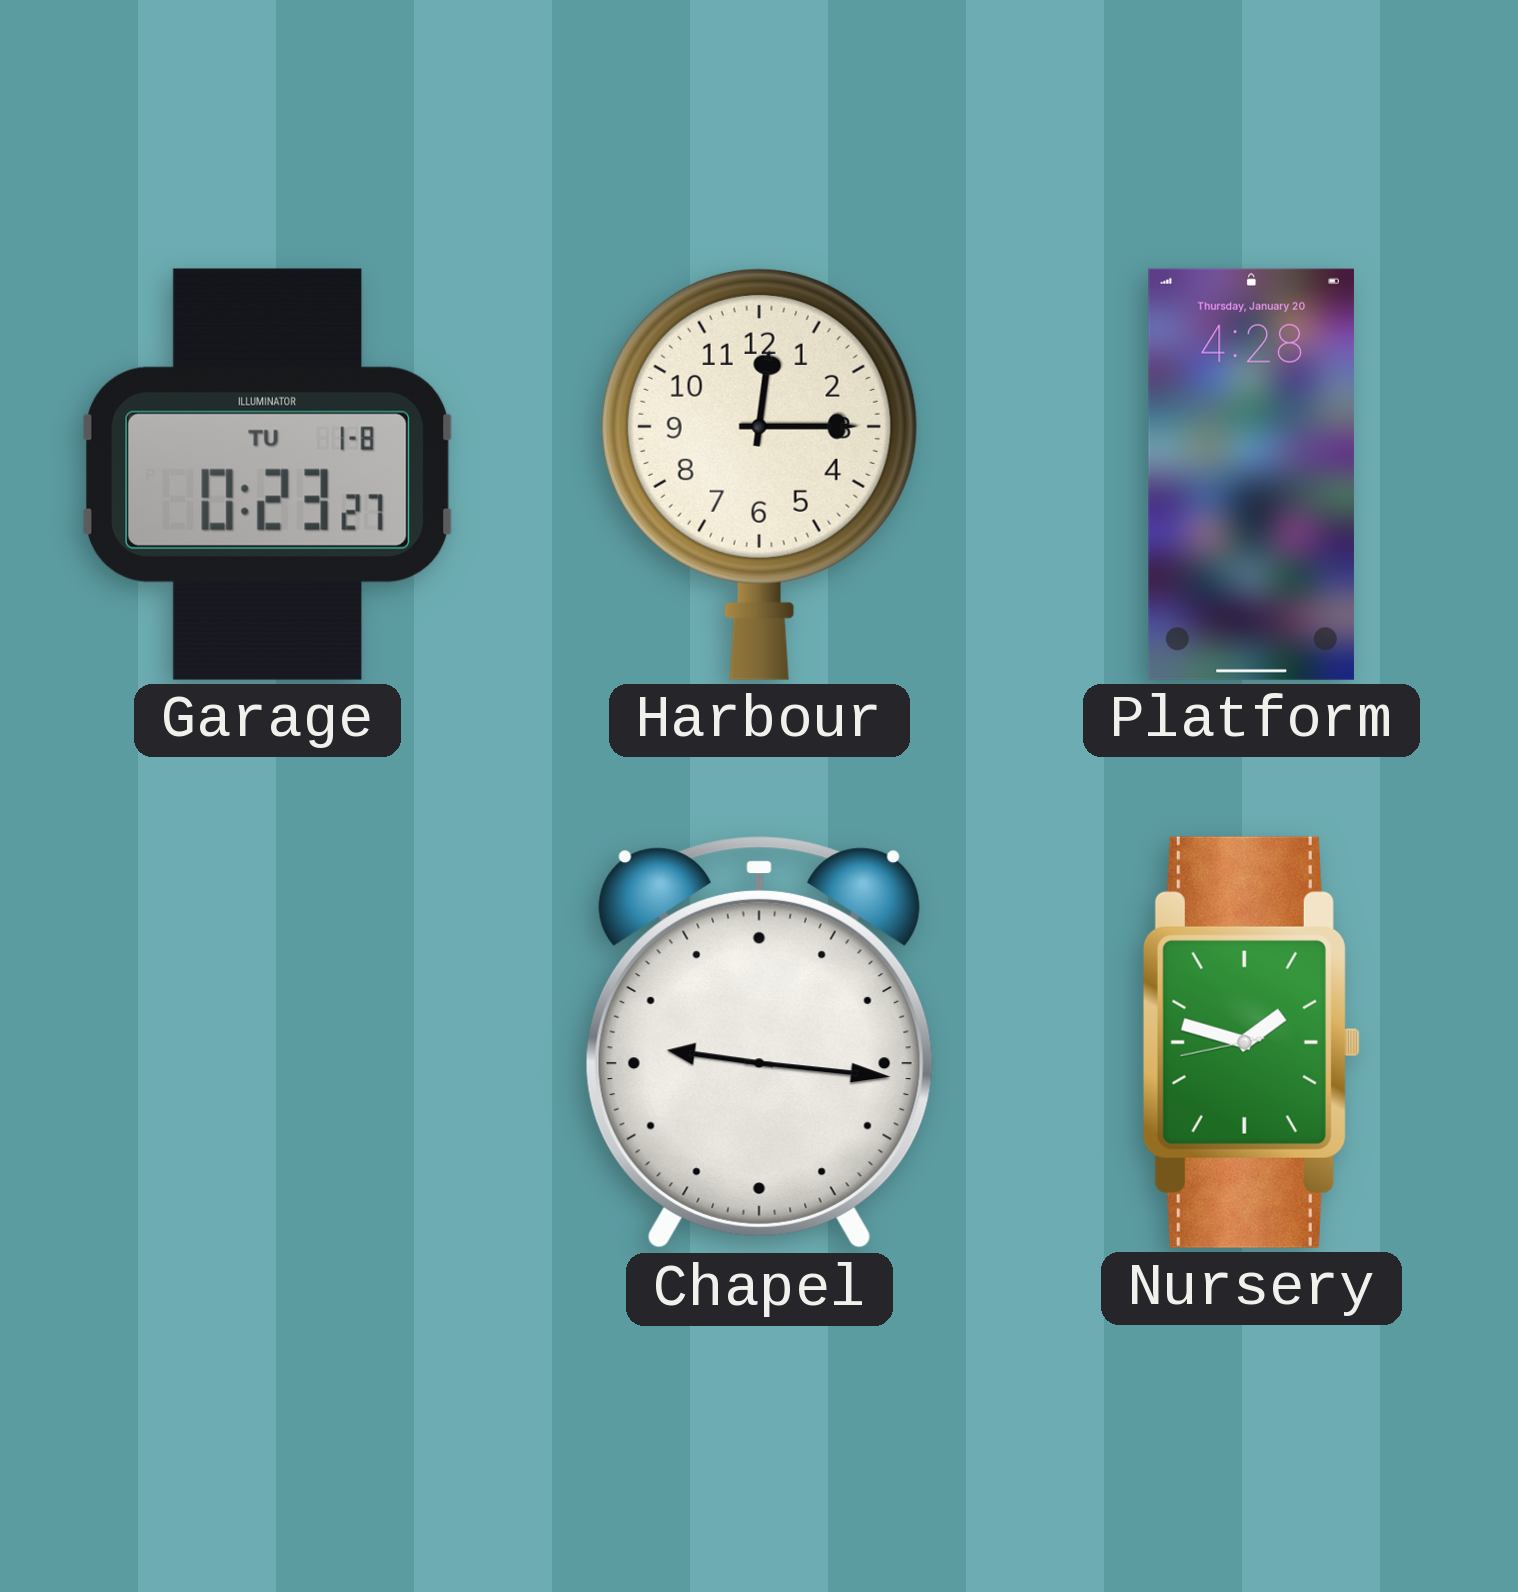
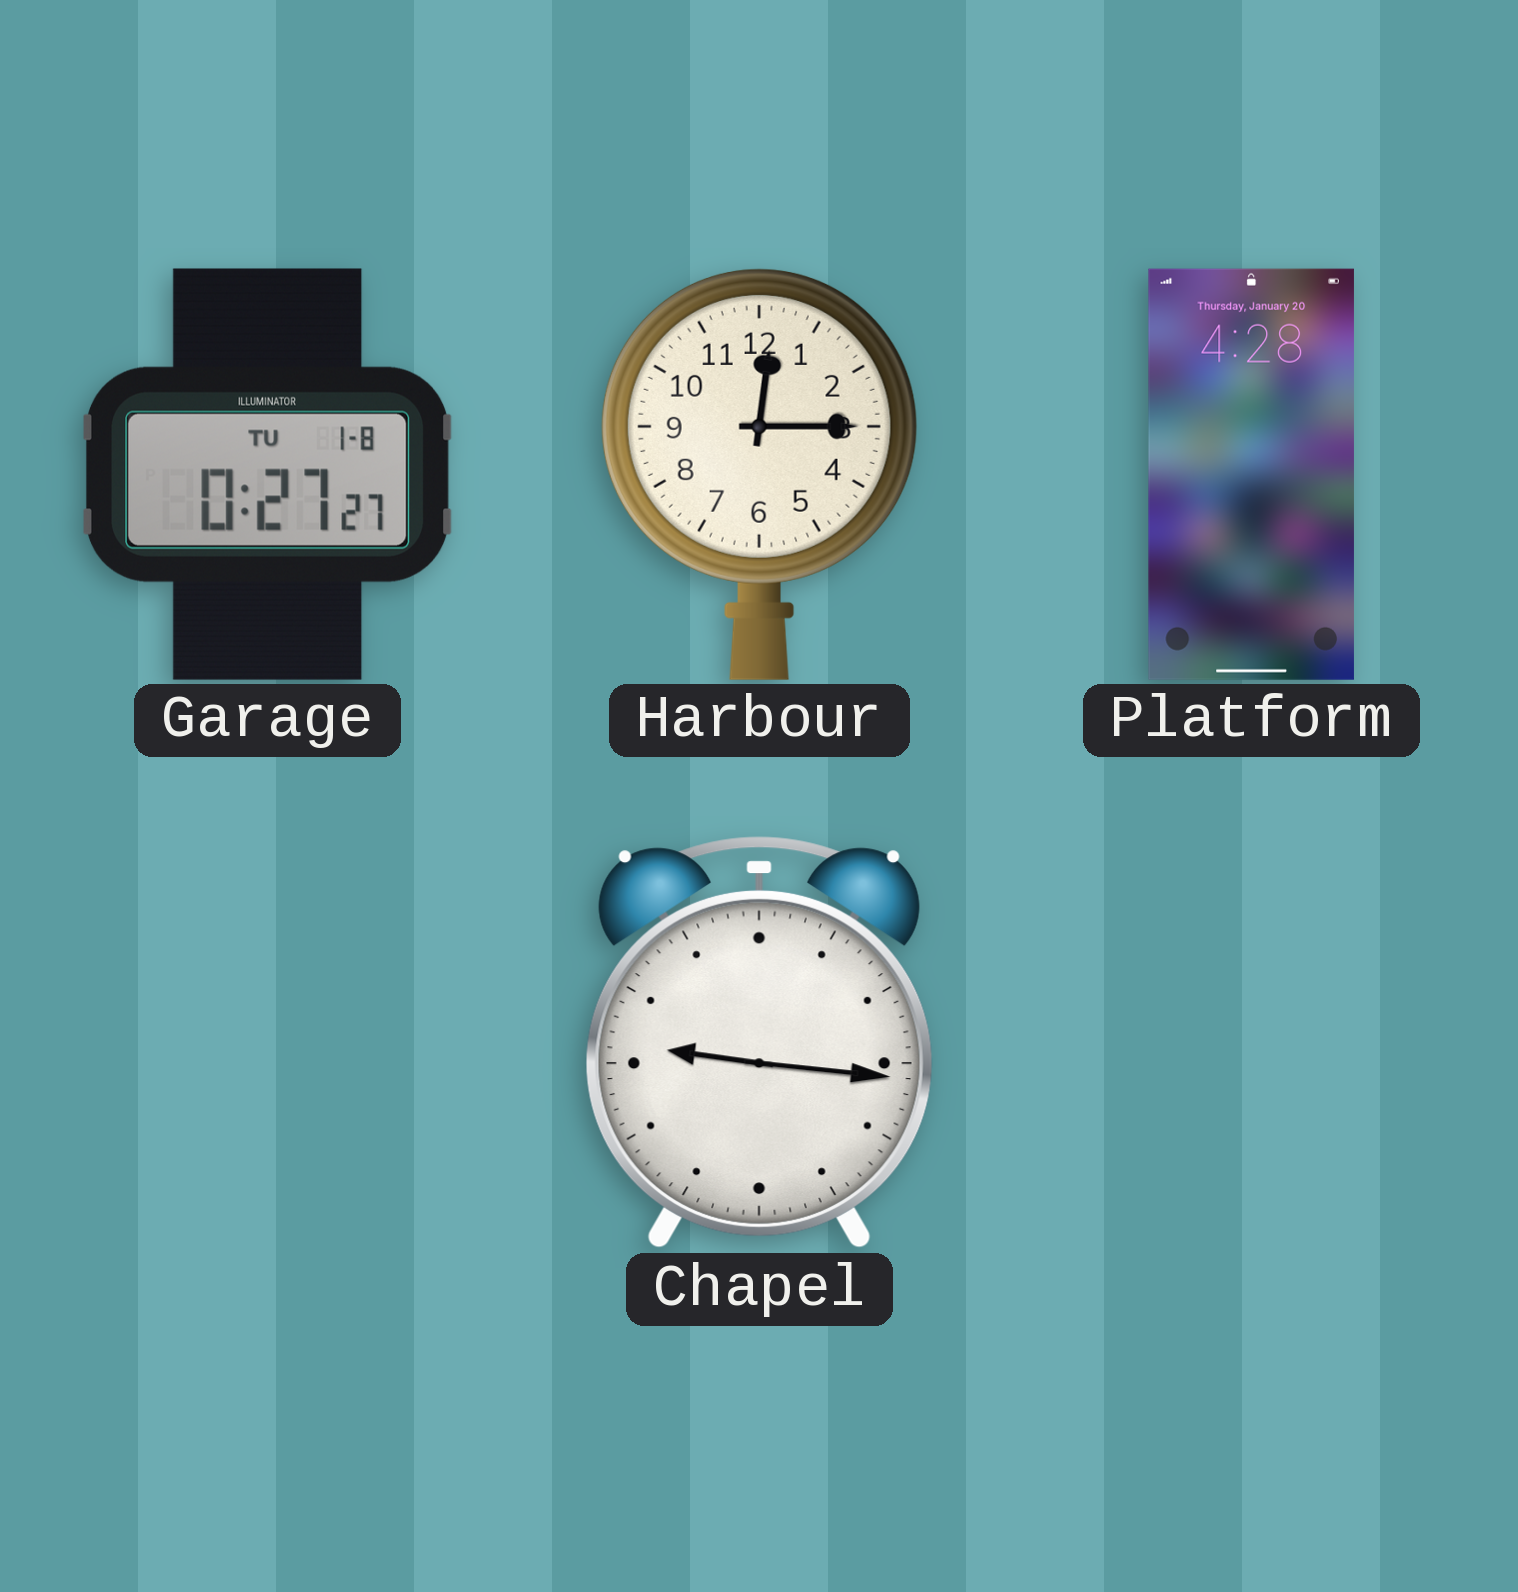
Garage: 0:23 -> 0:27 (267, 474)
Nursery: 1:47 -> none (1251, 1042)
